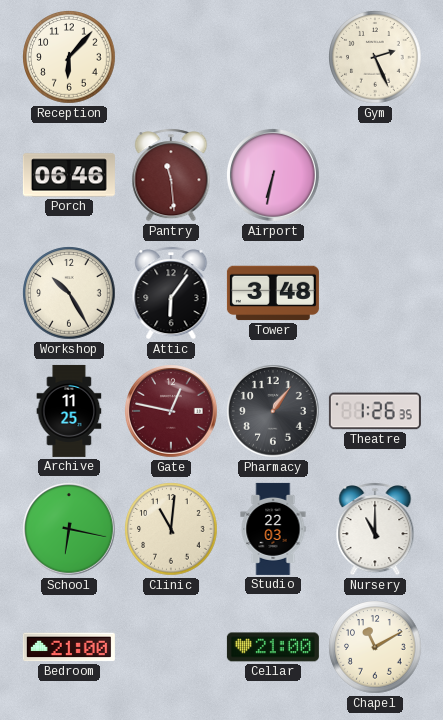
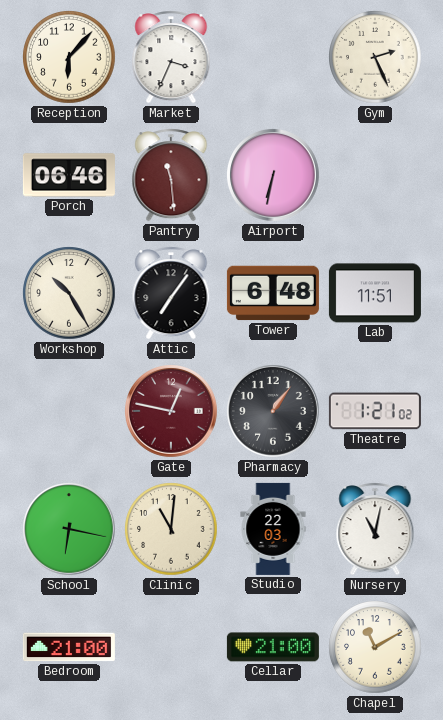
Market: none -> 3:34 (171, 57)
Attic: 6:06 -> 7:06 (171, 293)
Tower: 3:48 -> 6:48 (273, 293)
Lab: none -> 11:51 (375, 293)
Archive: 11:25 -> none (69, 411)
Theatre: 1:26 -> 1:21 (375, 411)
Nursery: 11:00 -> 11:02 (375, 529)
